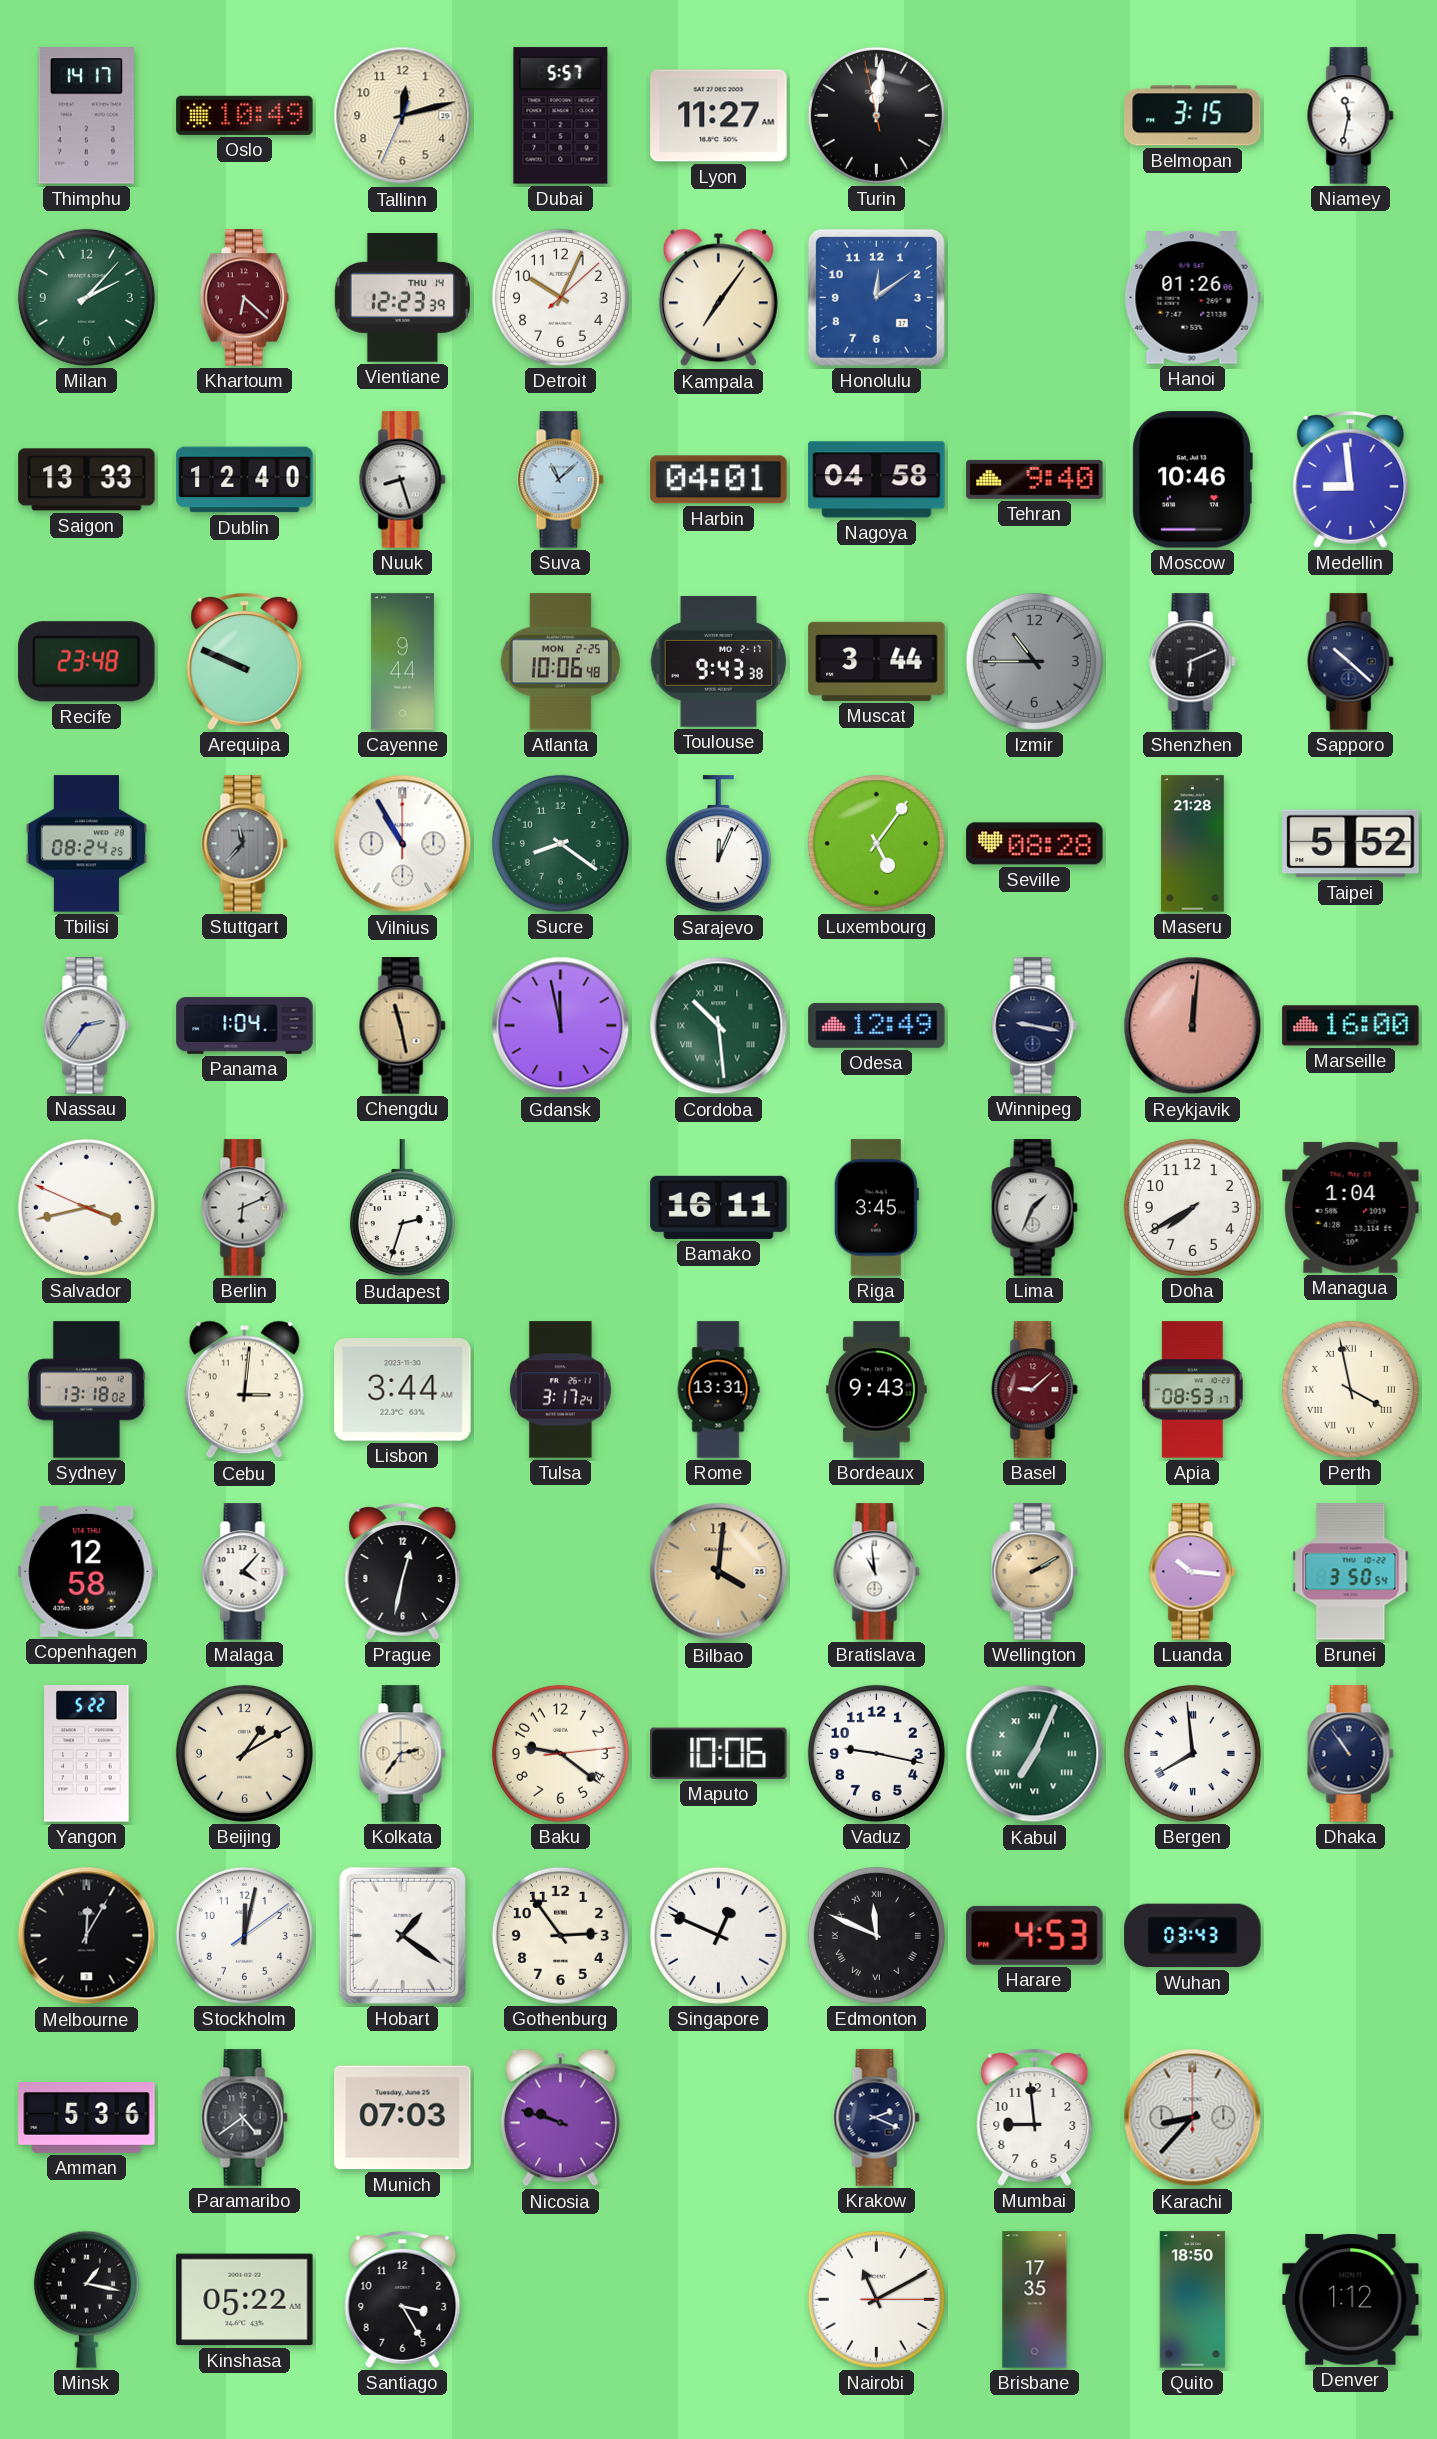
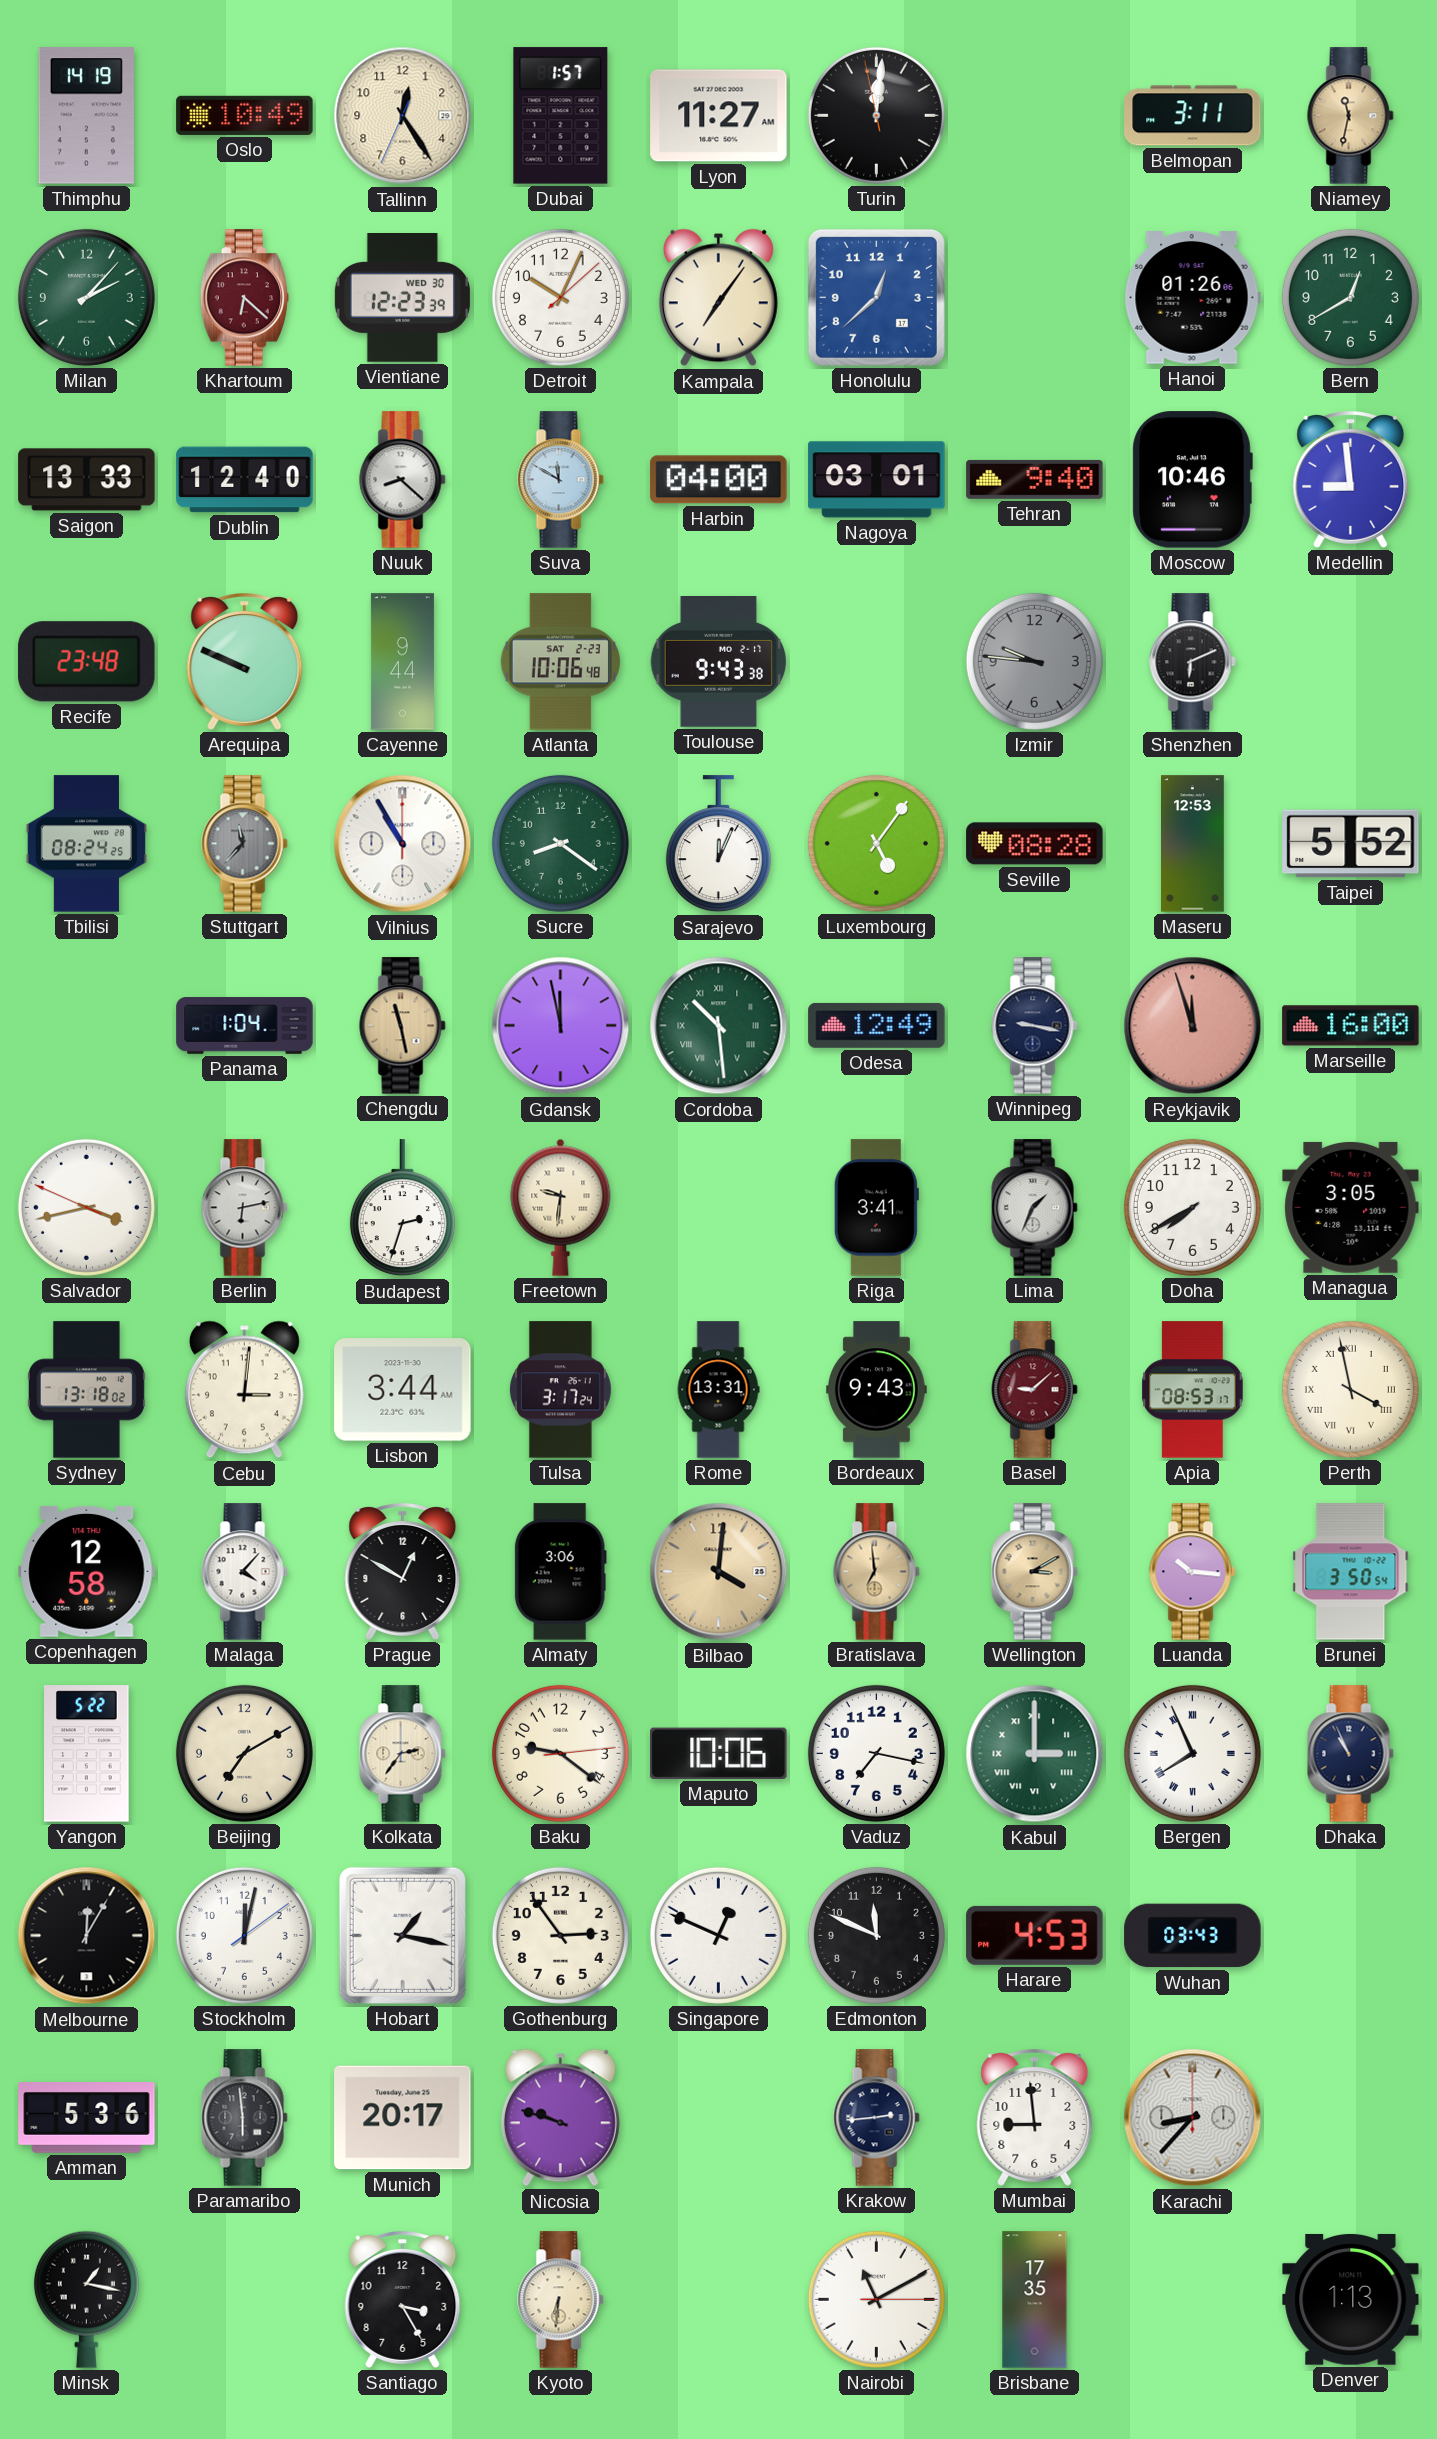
Thimphu: 14:17 -> 14:19 (86, 116)
Tallinn: 12:12 -> 12:24 (403, 116)
Dubai: 5:57 -> 1:57 (561, 116)
Belmopan: 3:15 -> 3:11 (1193, 116)
Niamey dial: white -> champagne (1351, 116)
Vientiane date: THU 14 -> WED 30 (402, 298)
Honolulu: 12:09 -> 12:38 (876, 297)
Bern: none -> 12:40 (1350, 297)
Nuuk: 8:27 -> 8:22 (403, 480)
Suva: 11:08 -> 11:50 (561, 480)
Harbin: 04:01 -> 04:00 (719, 480)
Nagoya: 04:58 -> 03:01 (877, 480)
Atlanta date: MON 2-25 -> SAT 2-23 (560, 662)
Muscat: 3:44 -> none (877, 661)
Izmir: 10:45 -> 9:46 (1034, 661)
Sapporo: 10:22 -> none (1351, 662)
Maseru: 21:28 -> 12:53 (1193, 844)
Nassau: 2:36 -> none (87, 1026)
Reykjavik: 12:01 -> 11:57 (1193, 1026)
Berlin: 6:11 -> 6:13 (245, 1208)
Freetown: none -> 9:31 (561, 1207)
Bamako: 16:11 -> none (719, 1207)
Riga: 3:45 -> 3:41 (876, 1208)
Managua: 1:04 -> 3:05 (1351, 1207)
Prague: 12:32 -> 12:50 (403, 1572)
Almaty: none -> 3:06 (560, 1572)
Bratislava: 10:59 -> 6:59 (877, 1572)
Bratislava dial: white -> champagne (877, 1572)
Wellington: 2:10 -> 3:10 (1035, 1572)
Beijing: 1:10 -> 7:10 (244, 1753)
Vaduz: 9:17 -> 7:17 (876, 1753)
Kabul: 7:04 -> 3:00 (1035, 1754)
Bergen: 7:59 -> 7:56 (1192, 1753)
Dhaka: 10:54 -> 10:56 (1351, 1754)
Hobart: 1:21 -> 1:17 (402, 1935)
Edmonton numerals: Roman -> Arabic (876, 1935)
Paramaribo: 4:39 -> 5:59 (245, 2118)
Munich: 07:03 -> 20:17 (403, 2118)
Krakow: 2:19 -> 2:44 (877, 2118)
Kinshasa: 05:22 -> none (245, 2300)
Kyoto: none -> 6:31 (561, 2300)
Quito: 18:50 -> none (1193, 2300)
Denver: 1:12 -> 1:13 (1351, 2299)
